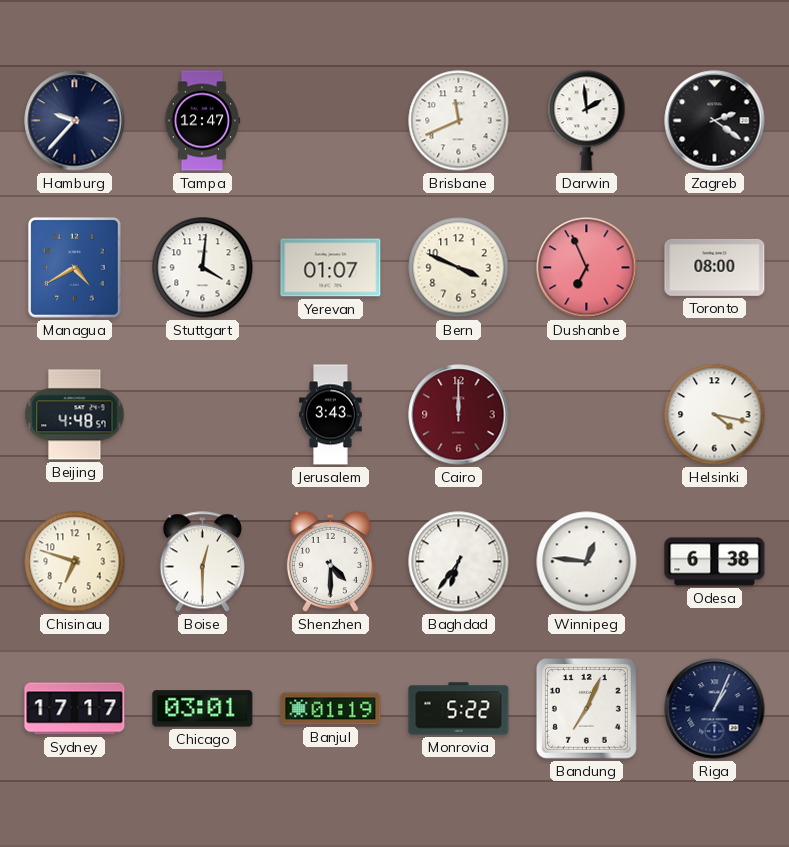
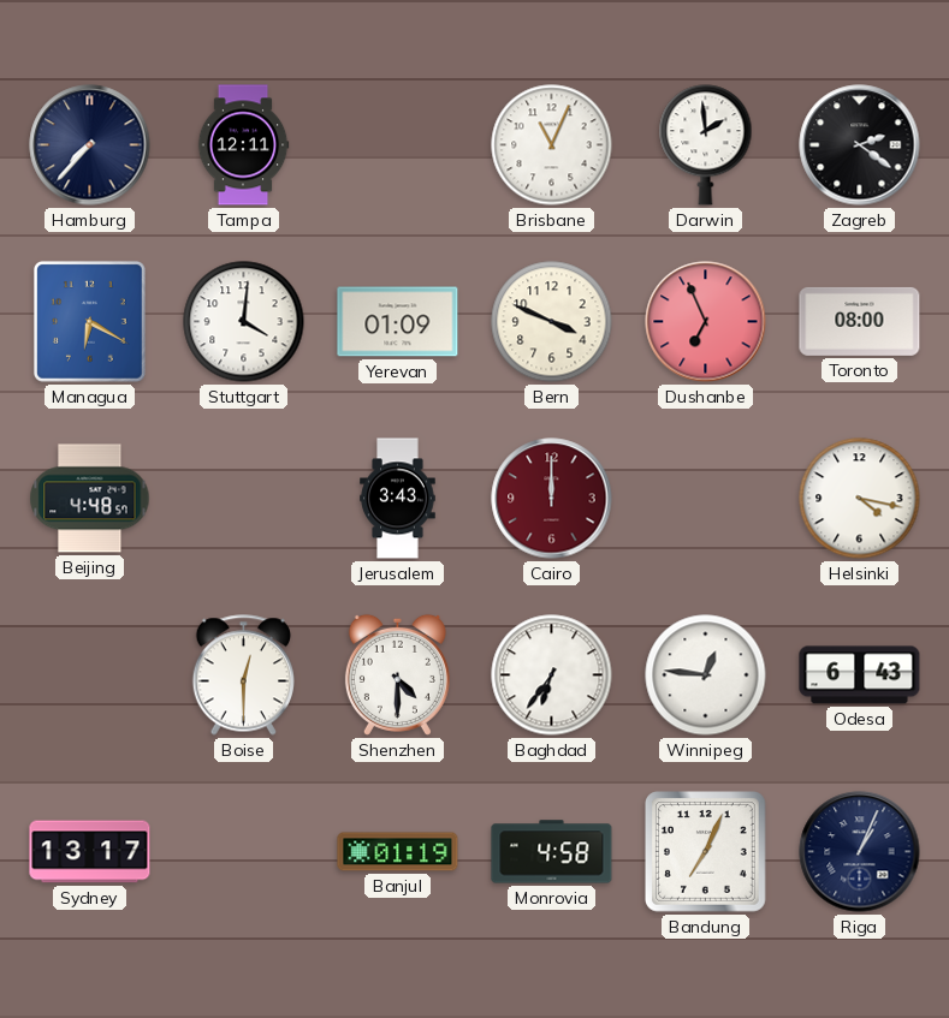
Hamburg: 9:37 -> 7:37 (90, 145)
Tampa: 12:47 -> 12:11 (243, 145)
Brisbane: 11:41 -> 11:04 (552, 145)
Managua: 4:40 -> 6:20 (89, 321)
Yerevan: 01:07 -> 01:09 (398, 322)
Chisinau: 6:48 -> none (75, 562)
Odesa: 6:38 -> 6:43 (860, 675)
Sydney: 17:17 -> 13:17 (90, 852)
Chicago: 03:01 -> none (203, 709)
Monrovia: 5:22 -> 4:58 (552, 852)
